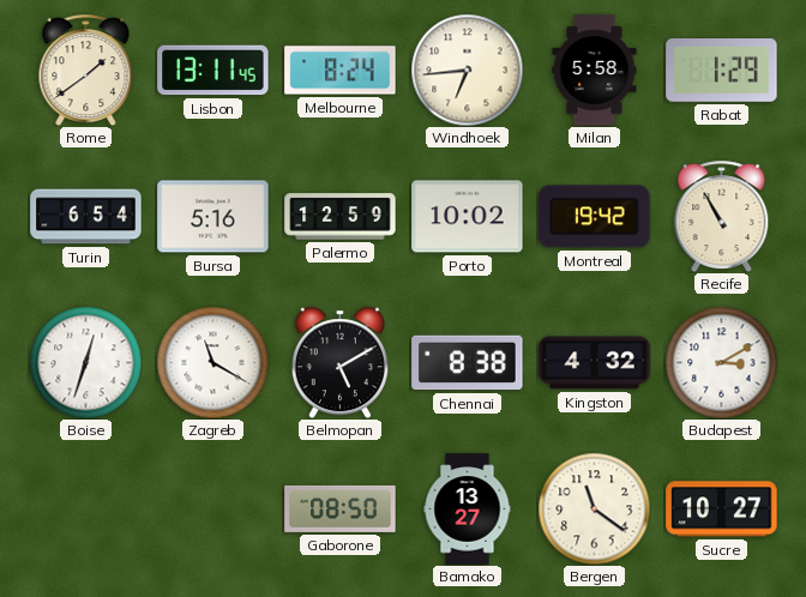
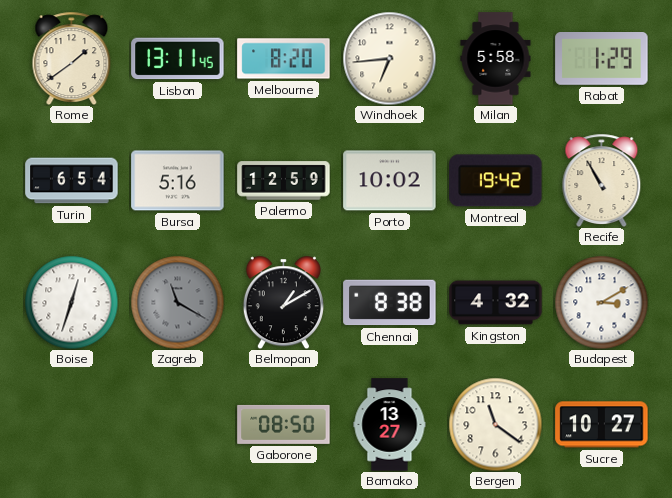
Melbourne: 8:24 -> 8:20 (284, 59)
Zagreb dial: white -> grey (177, 302)
Belmopan: 5:10 -> 1:10 (283, 302)
